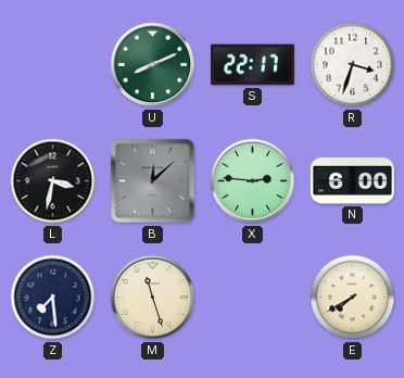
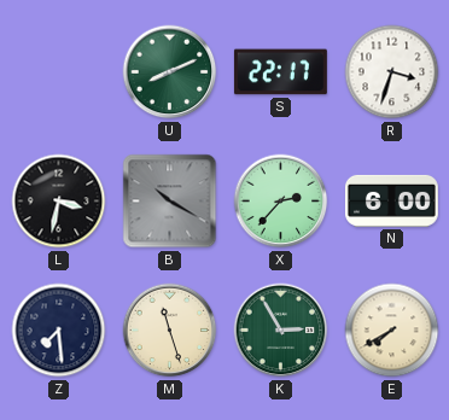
B: 12:08 -> 10:20 (170, 202)
X: 2:46 -> 2:37 (281, 202)
K: none -> 2:55 (281, 331)
